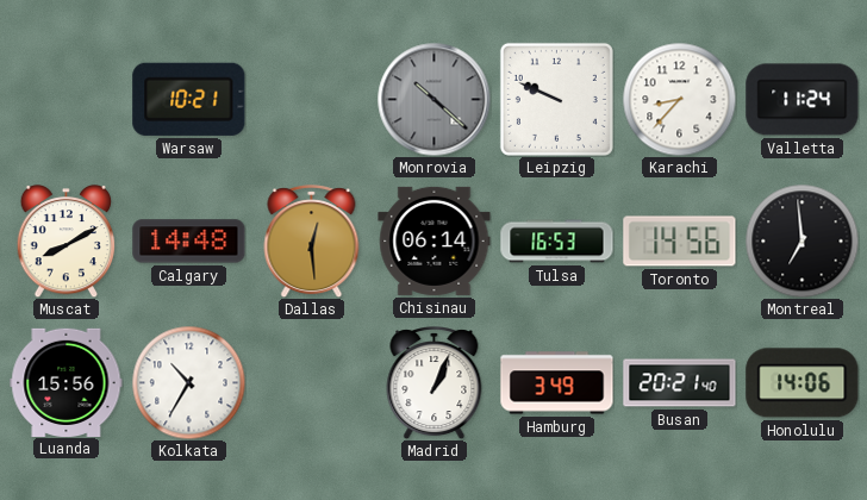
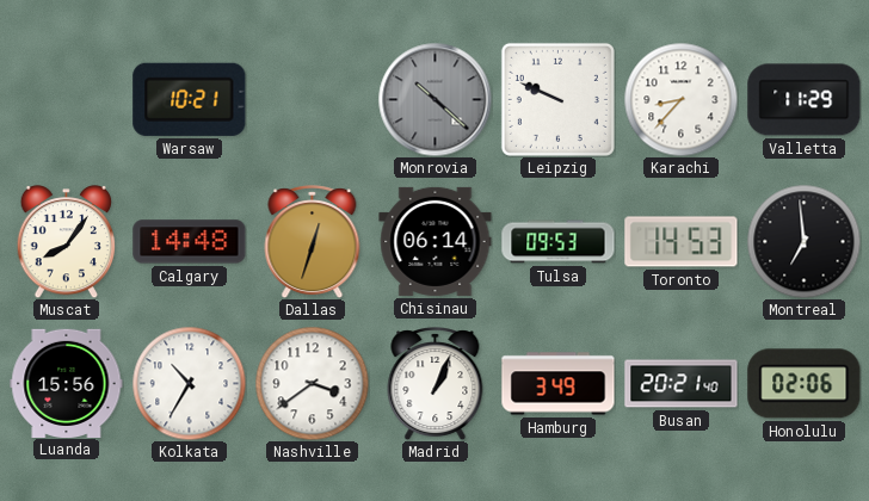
Valletta: 11:24 -> 11:29 (805, 100)
Muscat: 8:10 -> 8:06 (67, 242)
Dallas: 12:29 -> 12:33 (313, 242)
Tulsa: 16:53 -> 09:53 (559, 242)
Toronto: 14:56 -> 14:53 (682, 242)
Nashville: none -> 3:39 (312, 383)
Honolulu: 14:06 -> 02:06 (805, 384)
